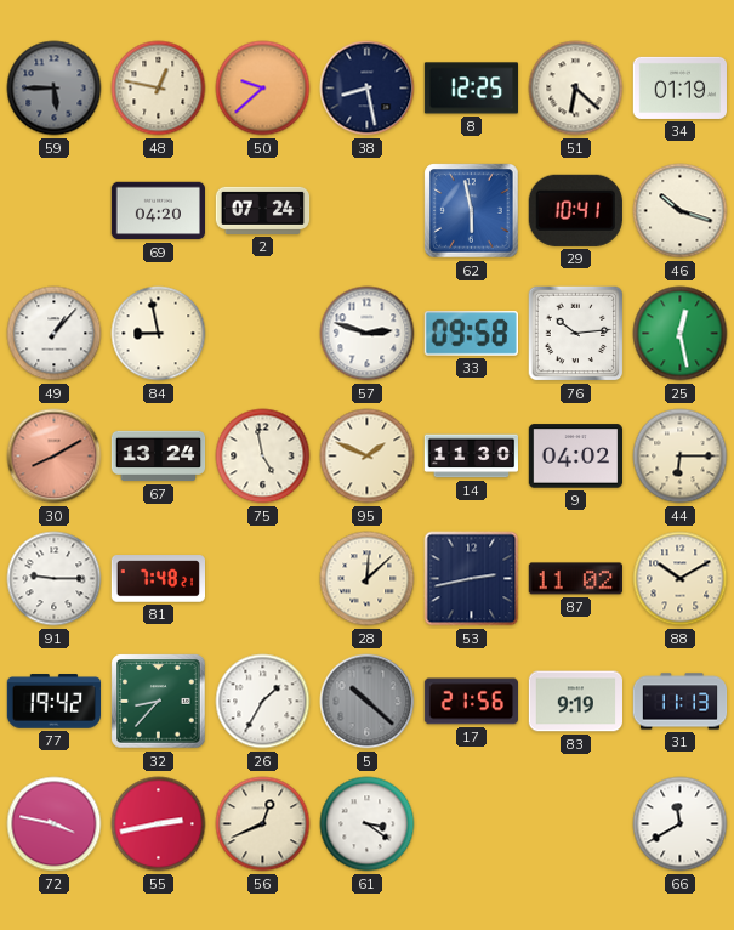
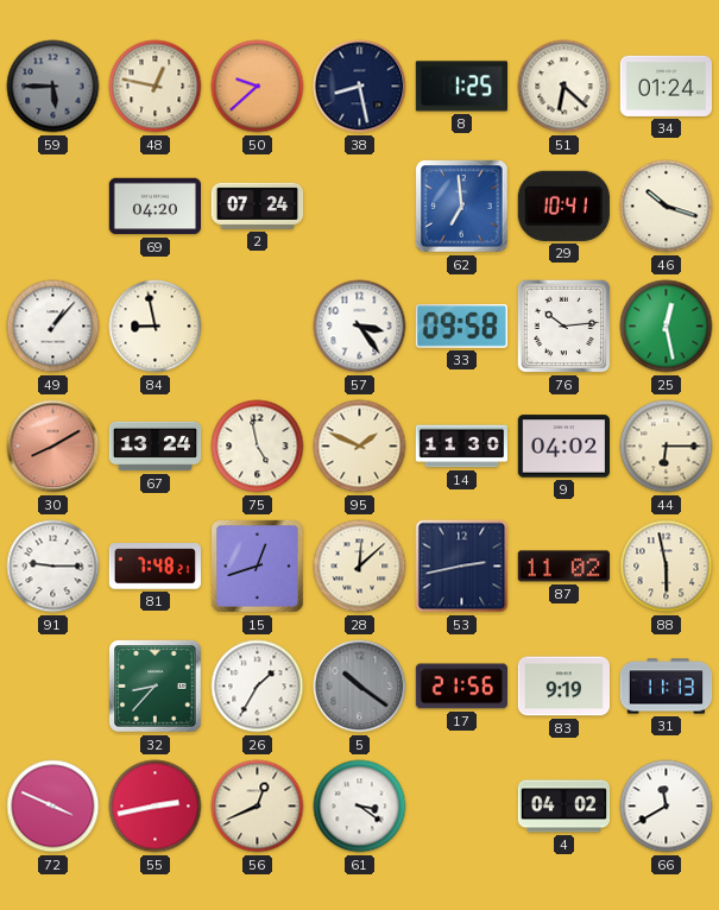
8: 12:25 -> 1:25 (461, 87)
34: 01:19 -> 01:24 (666, 86)
62: 5:58 -> 6:59 (462, 207)
57: 2:48 -> 3:24 (360, 327)
15: none -> 12:42 (258, 567)
88: 10:10 -> 5:58 (667, 567)
77: 19:42 -> none (53, 702)
5: 10:22 -> 10:21 (360, 687)
72: 3:47 -> 3:49 (53, 807)
4: none -> 04:02 (563, 807)
